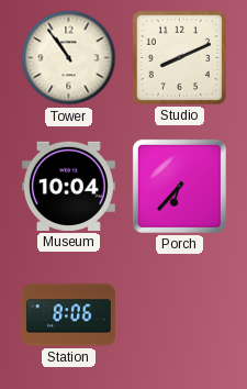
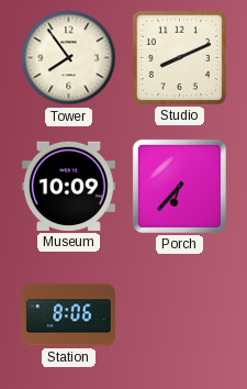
Tower: 10:54 -> 7:54 (69, 58)
Museum: 10:04 -> 10:09 (68, 186)
